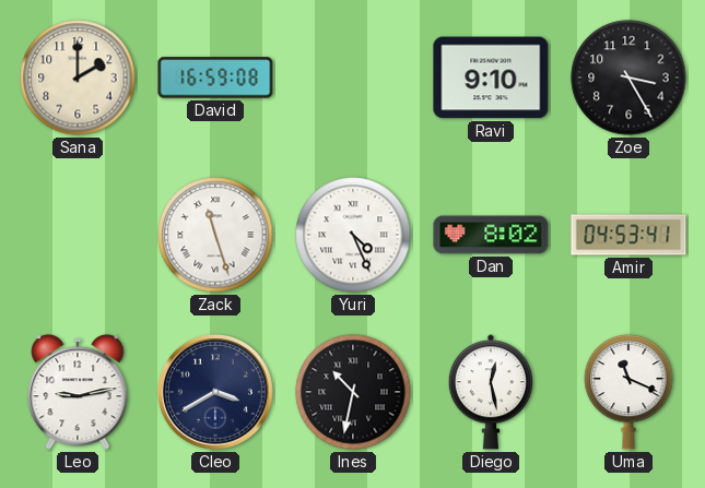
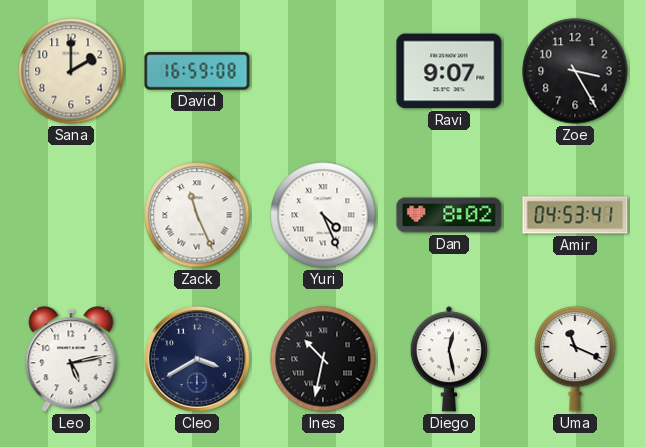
Ravi: 9:10 -> 9:07 (449, 71)
Zack: 11:27 -> 11:26 (197, 215)
Leo: 9:13 -> 5:13 (71, 359)
